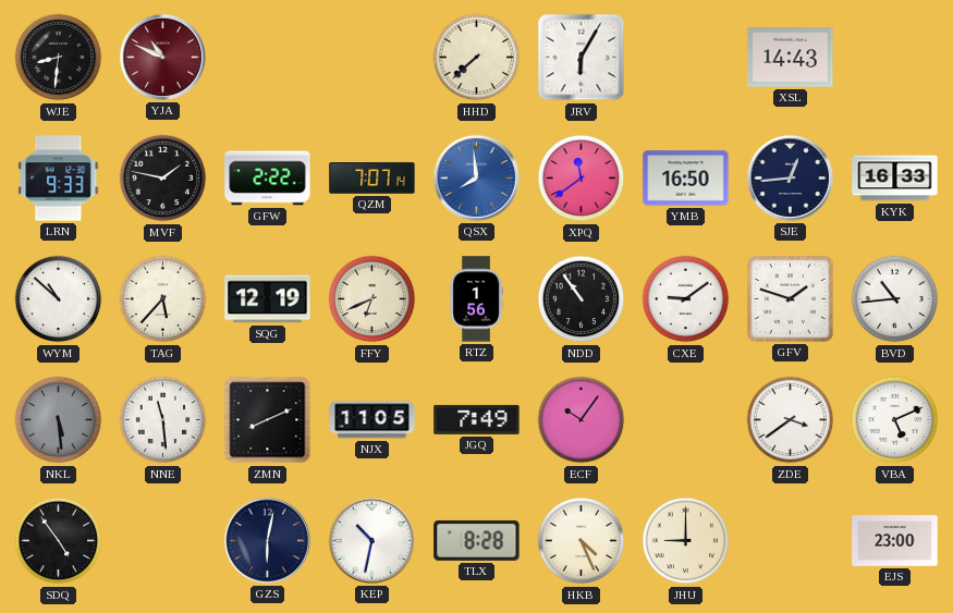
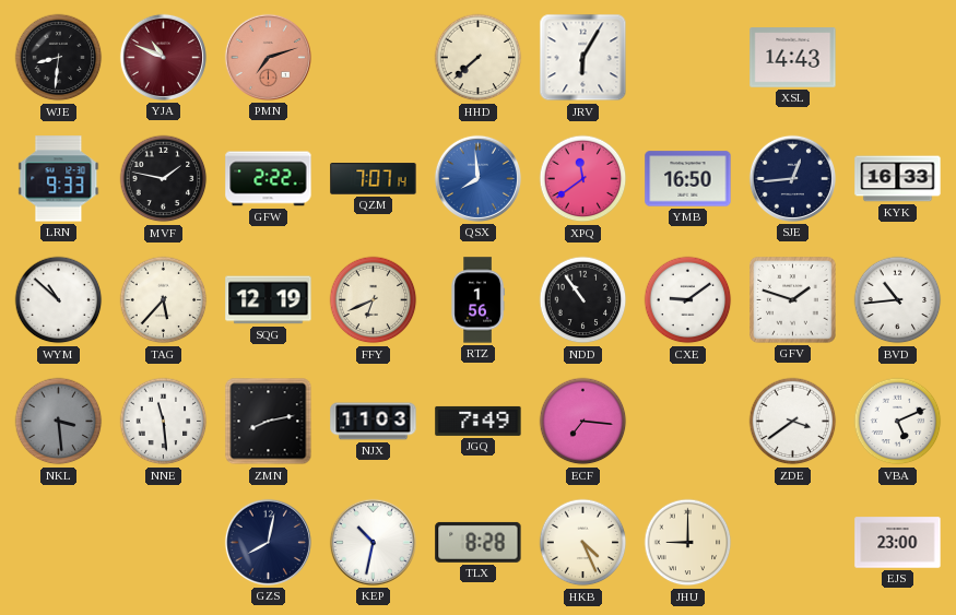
PMN: none -> 7:12 (268, 57)
NKL: 5:29 -> 3:29 (59, 422)
ZMN: 8:11 -> 8:13 (269, 422)
NJX: 11:05 -> 11:03 (374, 422)
ECF: 10:06 -> 7:16 (583, 422)
SDQ: 4:54 -> none (59, 541)
GZS: 6:02 -> 8:02 (268, 542)
